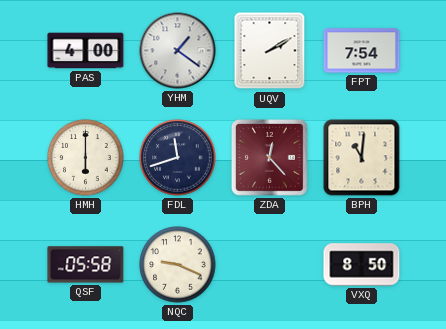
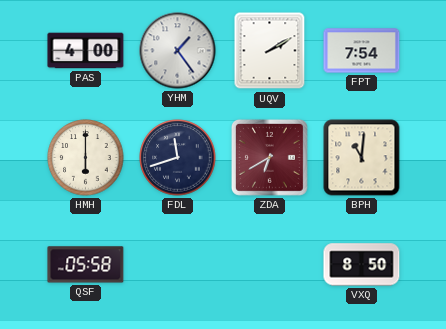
YHM: 1:21 -> 1:24 (178, 51)
ZDA: 12:23 -> 6:40 (269, 157)
NQC: 9:19 -> none (178, 265)
